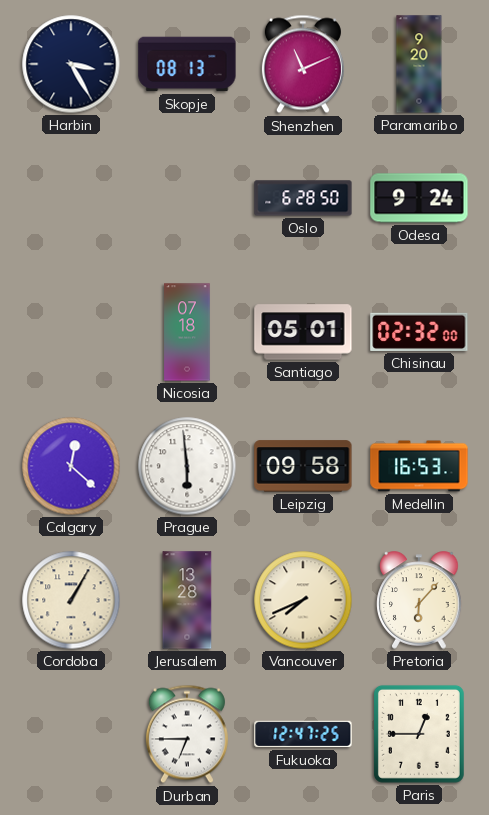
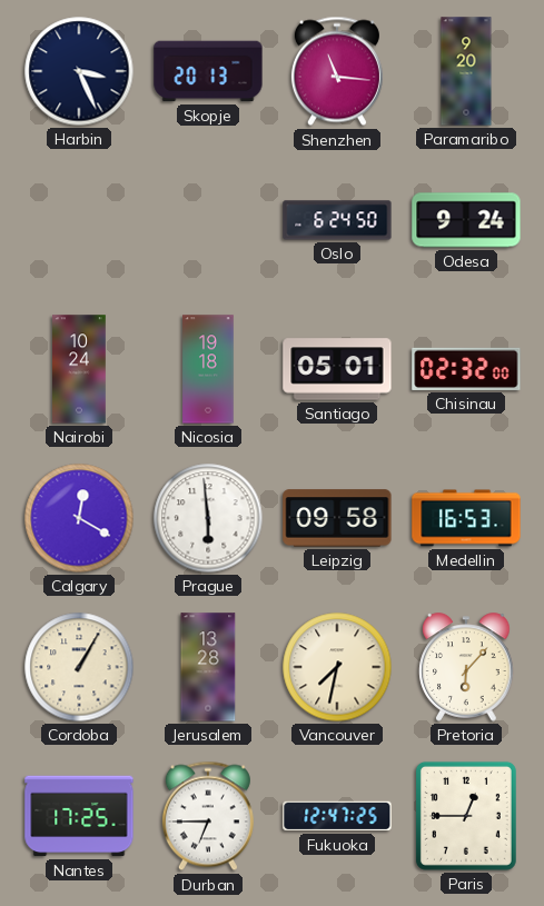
Harbin: 3:25 -> 3:26 (79, 71)
Skopje: 08:13 -> 20:13 (208, 71)
Shenzhen: 11:11 -> 11:16 (337, 71)
Oslo: 6:28 -> 6:24 (337, 220)
Nairobi: none -> 10:24 (79, 369)
Nicosia: 07:18 -> 19:18 (208, 369)
Calgary: 12:22 -> 12:20 (79, 518)
Vancouver: 7:41 -> 7:32 (337, 667)
Nantes: none -> 17:25 (79, 816)
